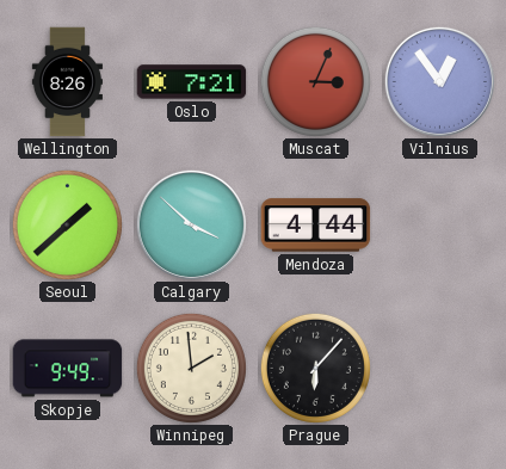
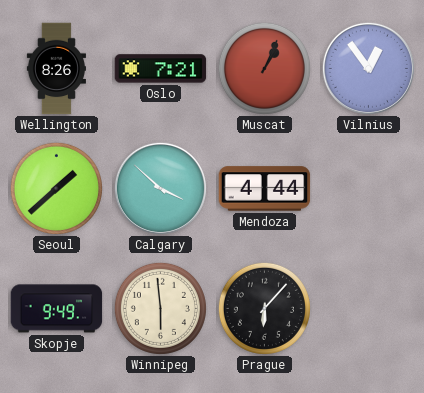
Muscat: 3:04 -> 1:04 (264, 68)
Winnipeg: 1:59 -> 5:59 (160, 308)
